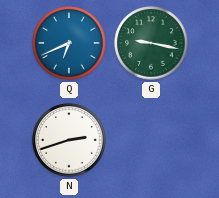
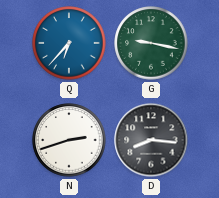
Q: 6:41 -> 6:37 (69, 43)
D: none -> 8:16 (151, 140)
